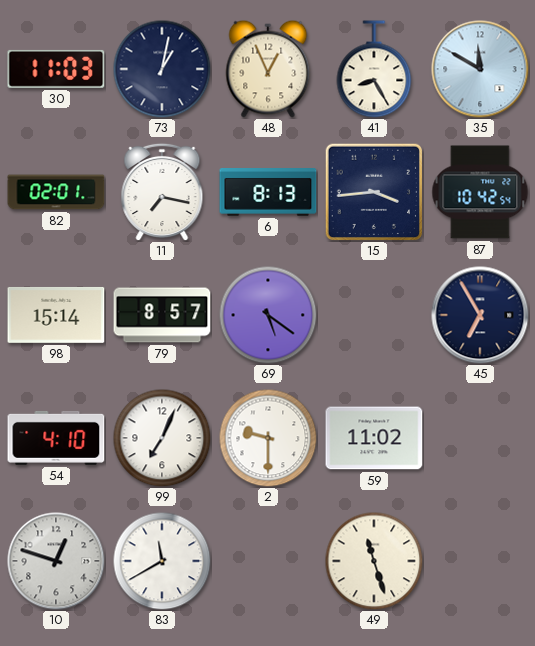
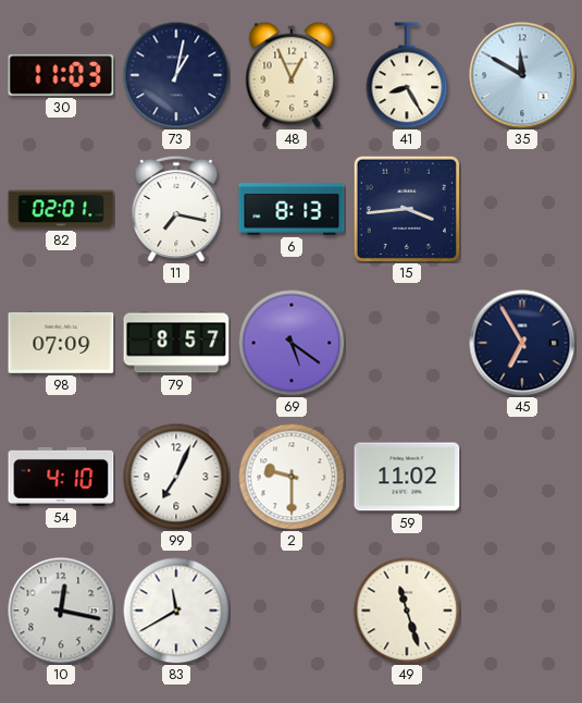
87: 10:42 -> none (480, 192)
98: 15:14 -> 07:09 (61, 343)
10: 12:48 -> 12:17 (61, 610)
